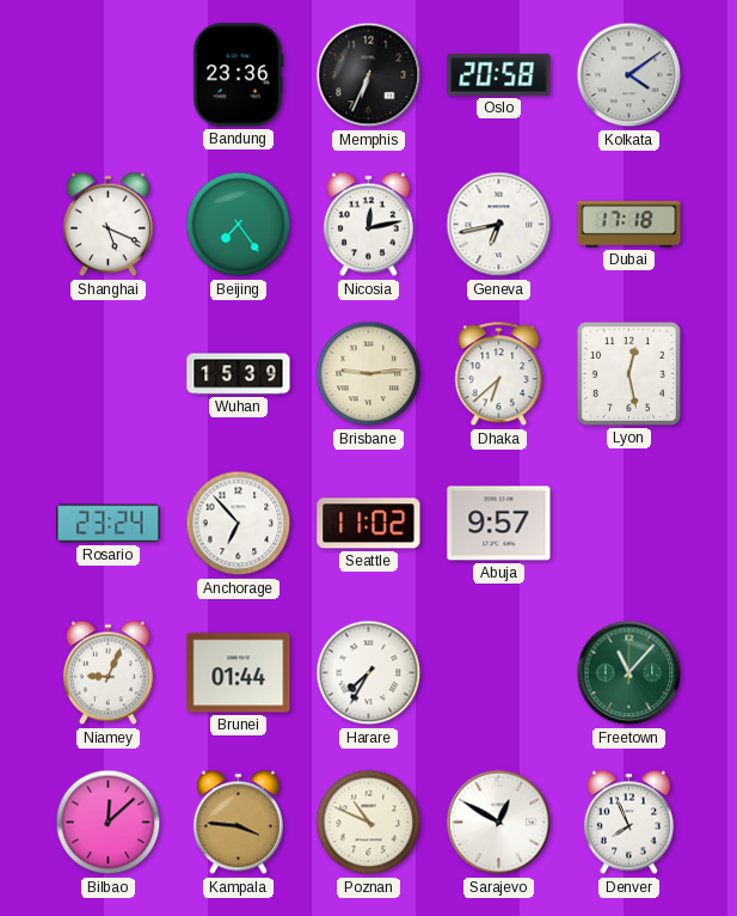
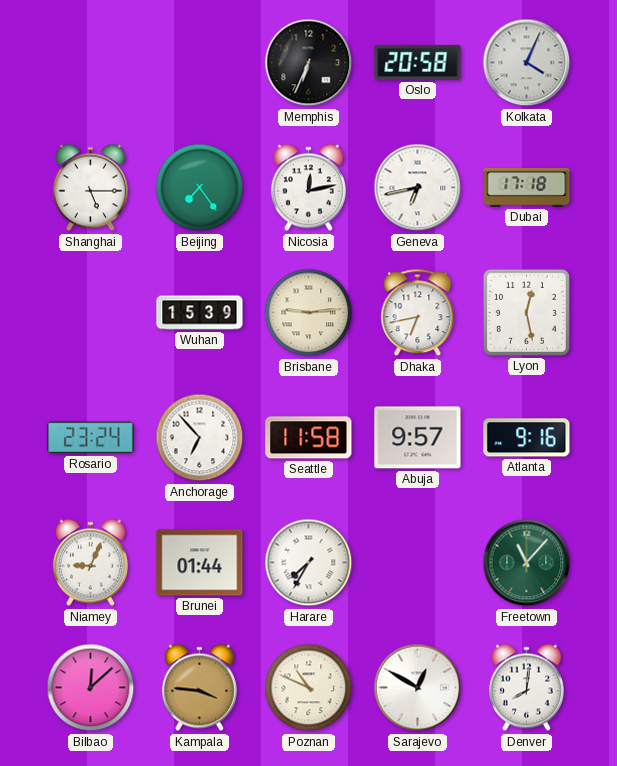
Bandung: 23:36 -> none (239, 75)
Kolkata: 4:09 -> 4:04 (527, 63)
Shanghai: 5:19 -> 5:15 (90, 188)
Dhaka: 6:38 -> 6:43 (418, 313)
Seattle: 11:02 -> 11:58 (309, 438)
Atlanta: none -> 9:16 (527, 438)
Denver: 7:56 -> 8:01 (526, 688)
